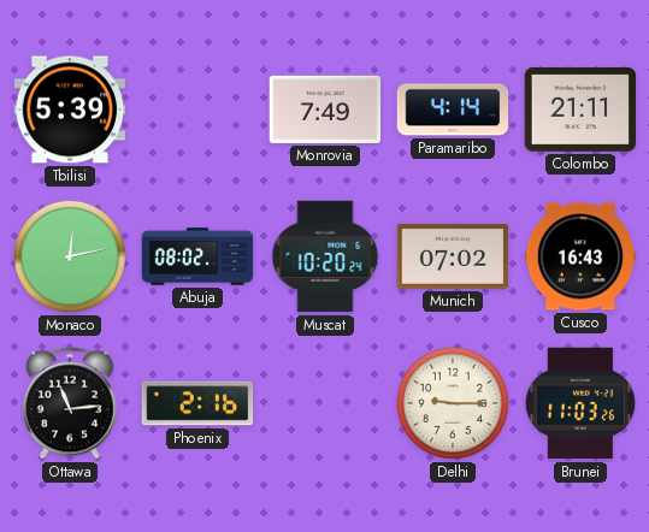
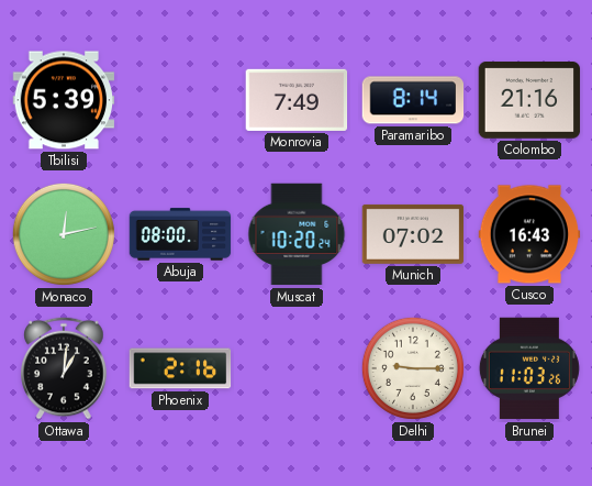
Paramaribo: 4:14 -> 8:14 (413, 100)
Colombo: 21:11 -> 21:16 (529, 100)
Abuja: 08:02 -> 08:00 (180, 234)
Ottawa: 11:14 -> 1:01 (64, 368)
